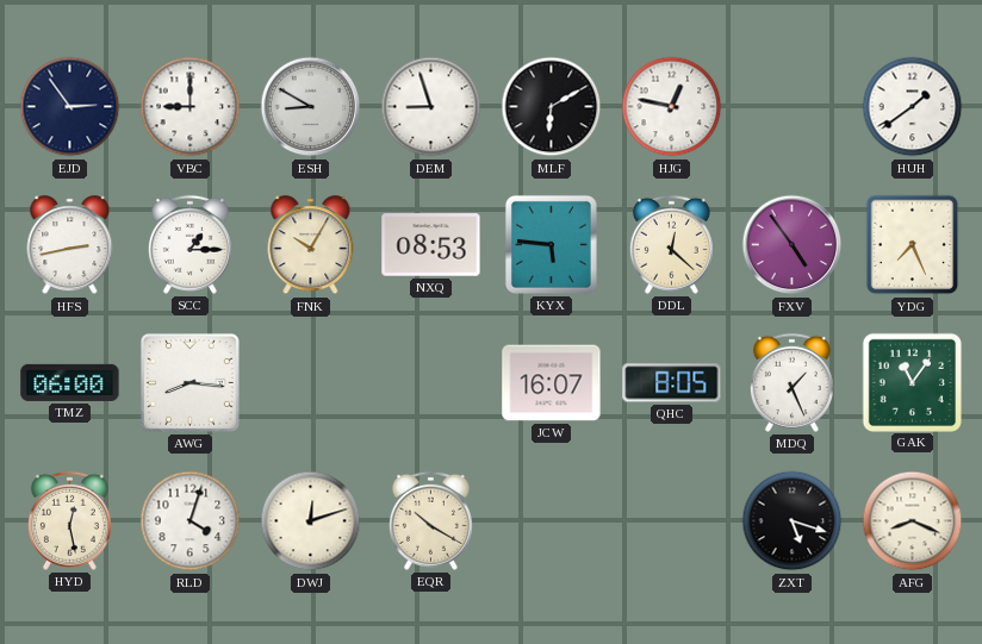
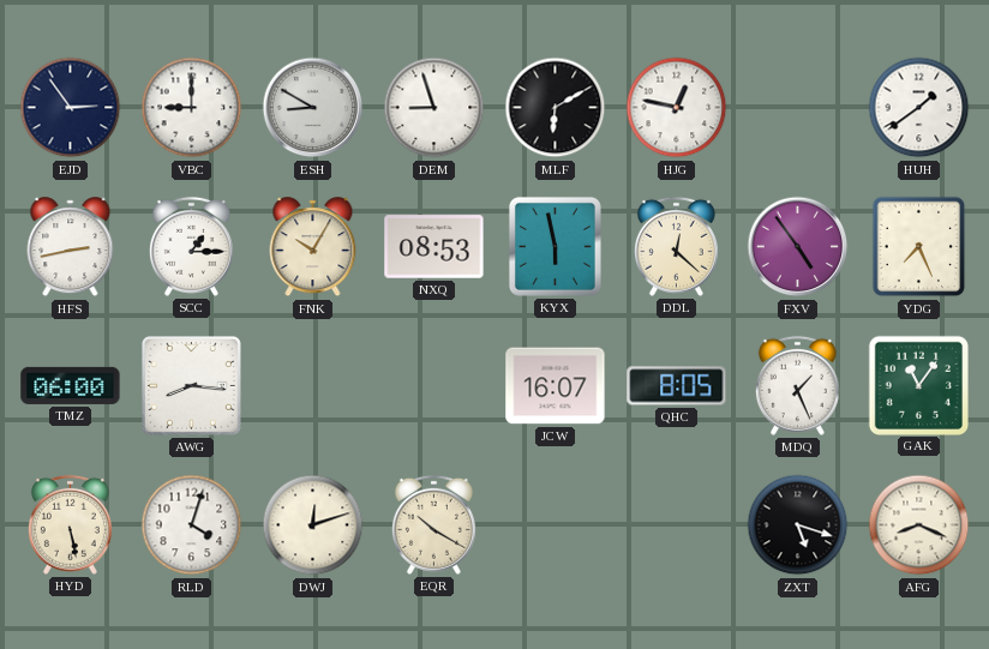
KYX: 5:46 -> 5:58 (555, 246)
HYD: 12:28 -> 5:28 (70, 524)
